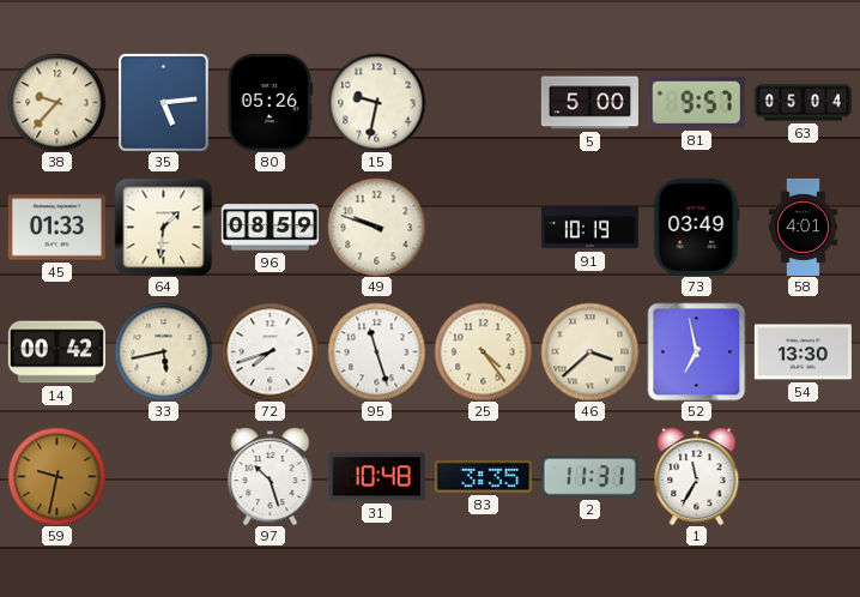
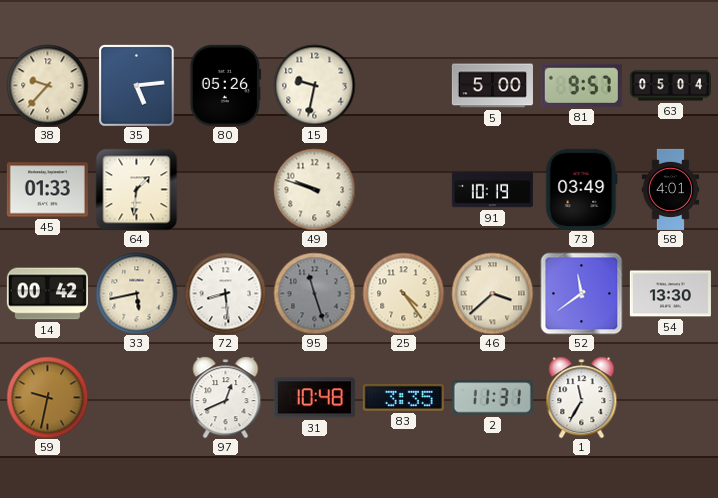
96: 08:59 -> none (269, 228)
72: 7:42 -> 8:29 (225, 293)
95 dial: white -> grey (314, 293)
52: 6:58 -> 11:39 (581, 293)
97: 10:27 -> 12:41 (226, 397)
